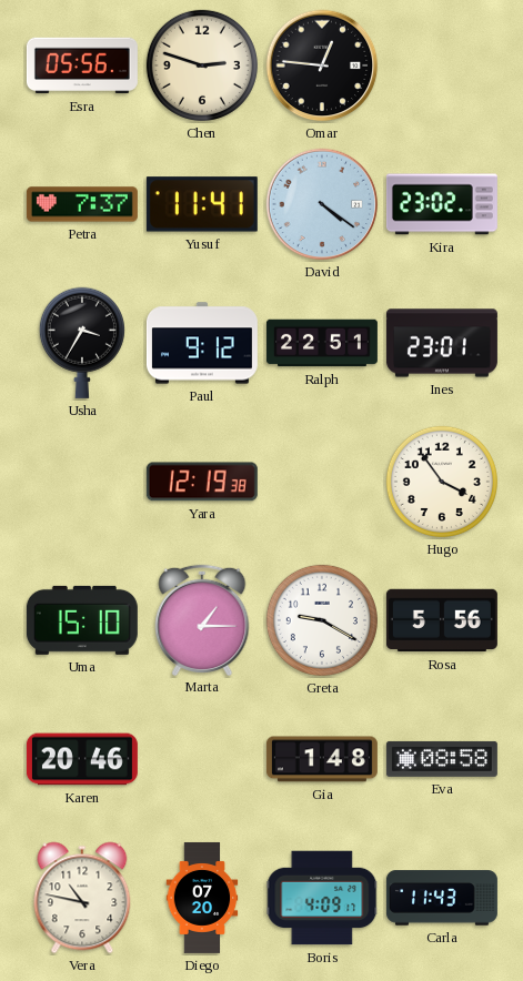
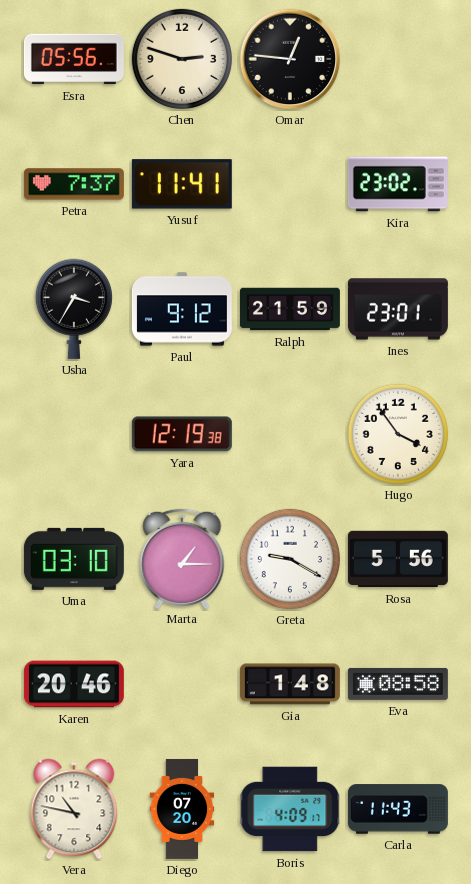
David: 4:21 -> none (322, 204)
Ralph: 22:51 -> 21:59 (290, 309)
Uma: 15:10 -> 03:10 (74, 559)
